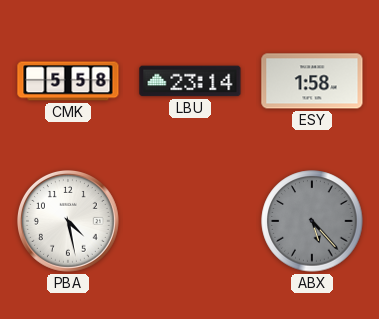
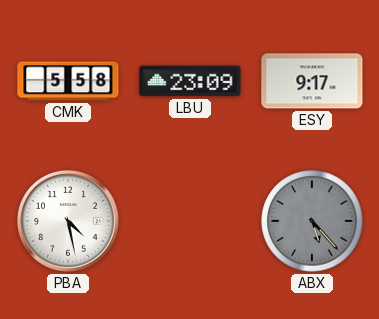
LBU: 23:14 -> 23:09 (190, 81)
ESY: 1:58 -> 9:17 (312, 81)
